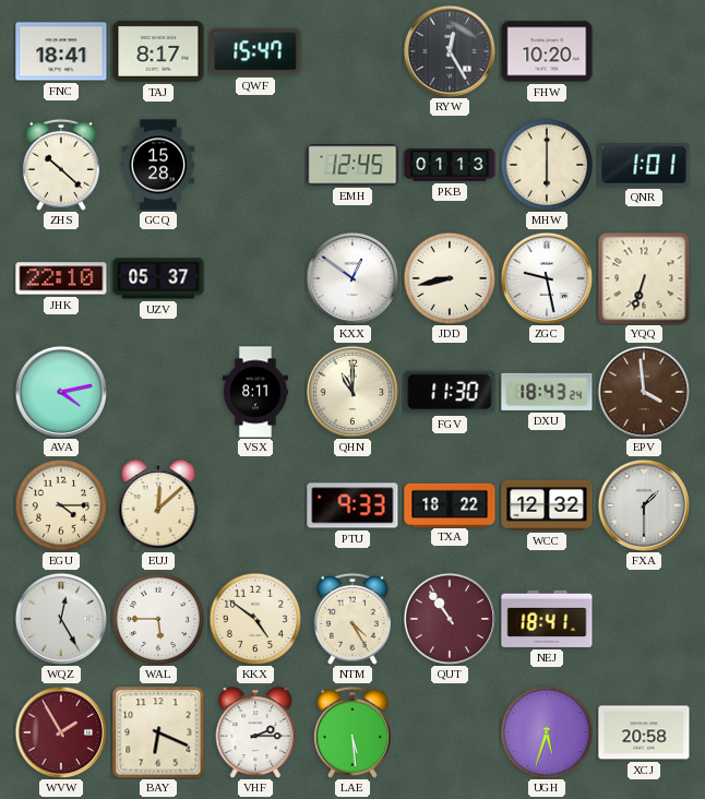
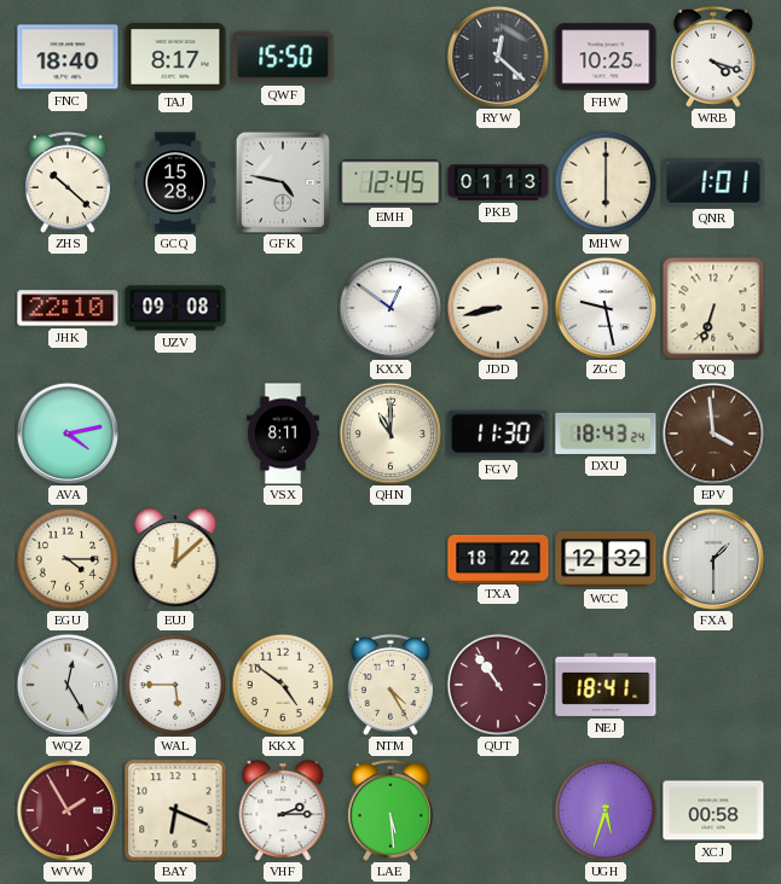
FNC: 18:41 -> 18:40 (68, 57)
QWF: 15:47 -> 15:50 (283, 57)
RYW: 12:25 -> 12:22 (497, 56)
FHW: 10:20 -> 10:25 (606, 57)
WRB: none -> 4:18 (713, 57)
GFK: none -> 4:47 (283, 182)
UZV: 05:37 -> 09:08 (175, 308)
PTU: 9:33 -> none (352, 505)
XCJ: 20:58 -> 00:58 (713, 810)
